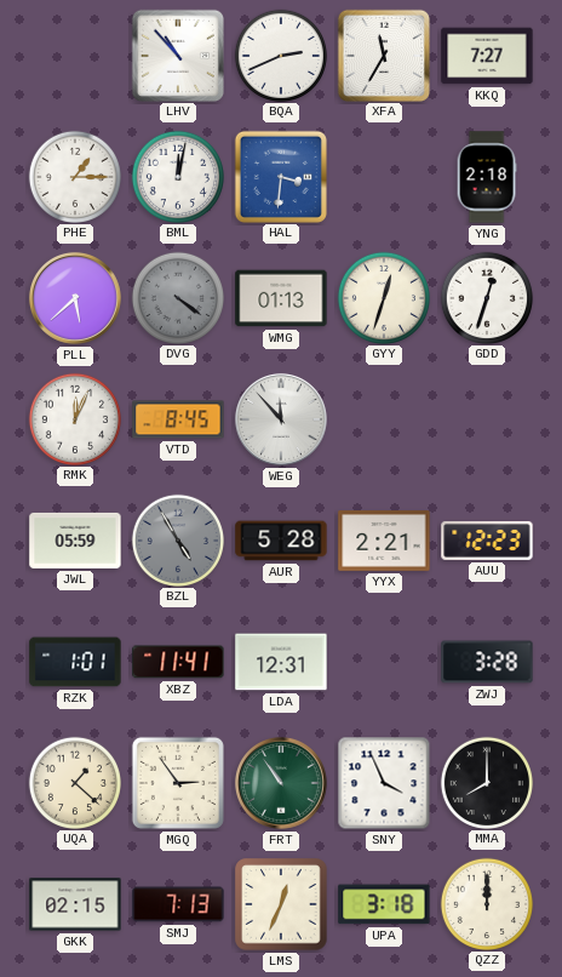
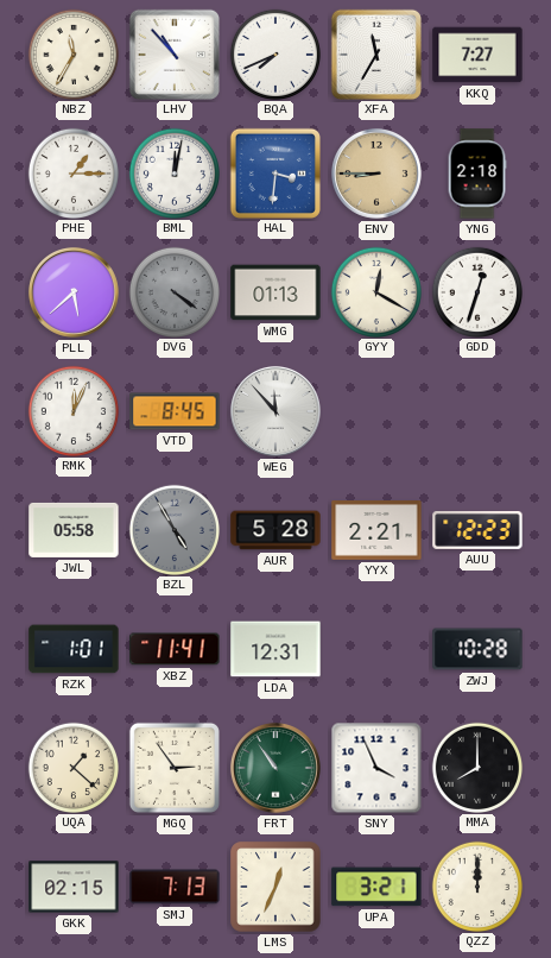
NBZ: none -> 11:35 (72, 53)
BQA: 2:41 -> 7:41 (274, 53)
ENV: none -> 8:45 (376, 174)
GYY: 12:33 -> 12:20 (375, 291)
JWL: 05:59 -> 05:58 (74, 530)
ZWJ: 3:28 -> 10:28 (477, 649)
UPA: 3:18 -> 3:21 (376, 887)
